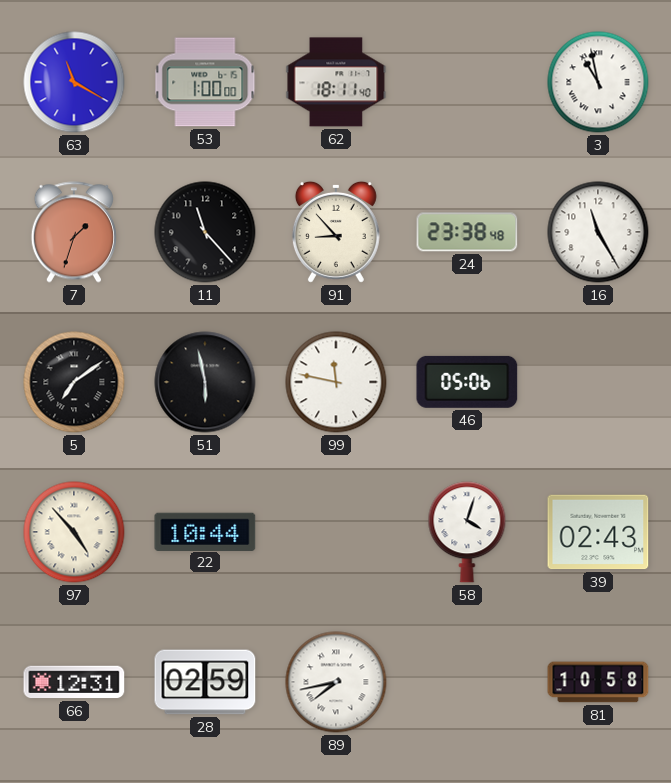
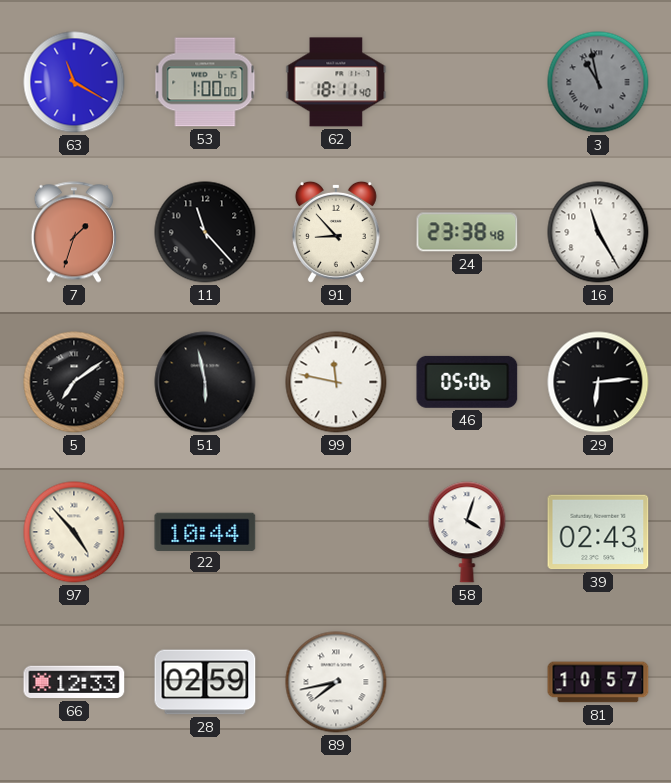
3 dial: white -> grey (598, 82)
29: none -> 6:14 (598, 382)
66: 12:31 -> 12:33 (74, 682)
81: 10:58 -> 10:57 (598, 682)
